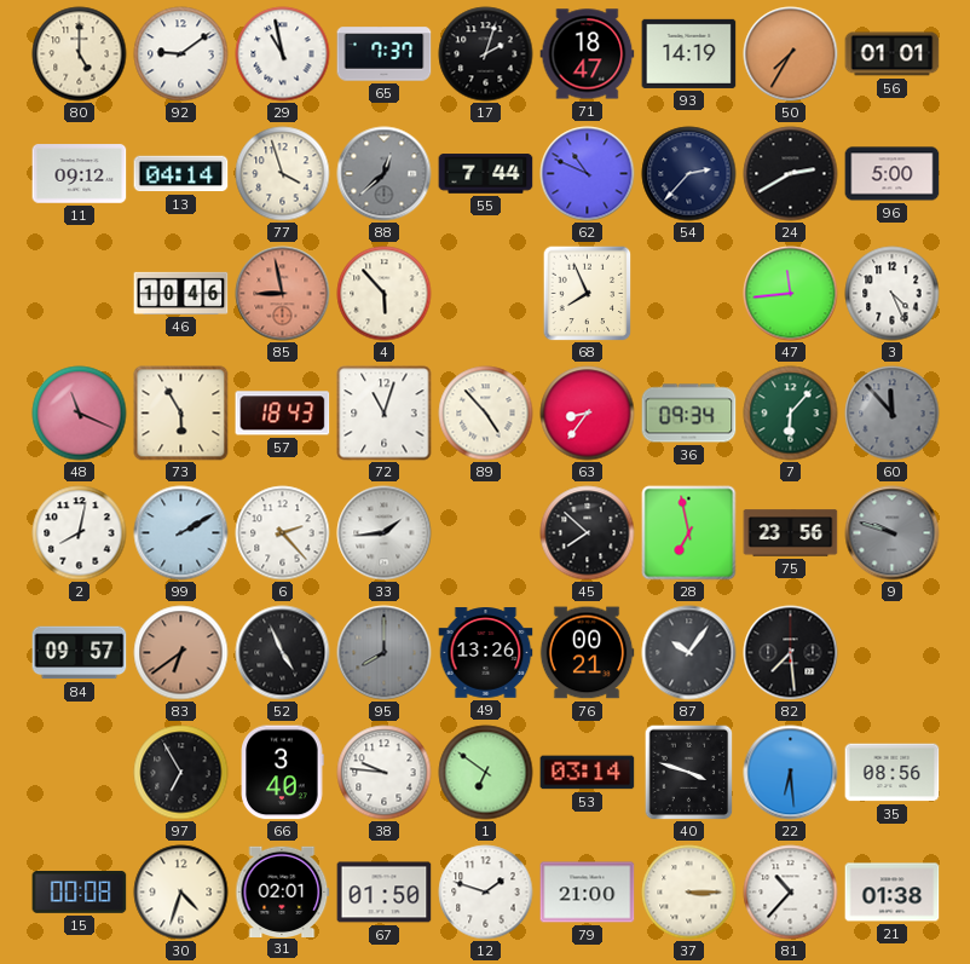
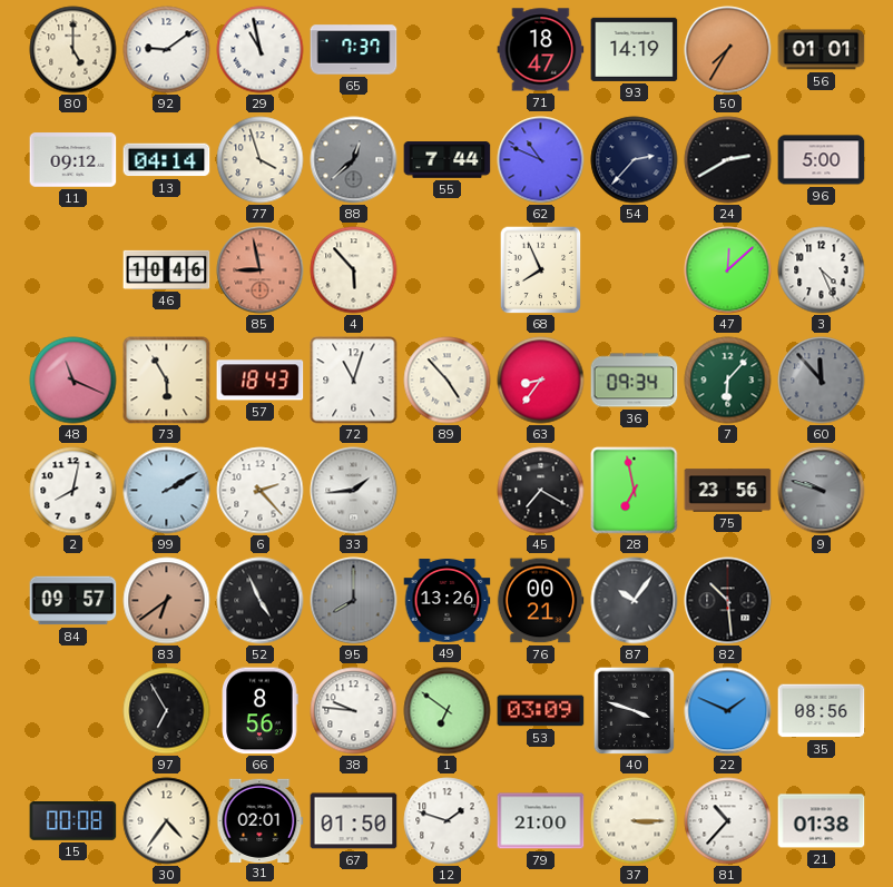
17: 2:03 -> none (486, 54)
47: 11:44 -> 12:08 (728, 270)
45: 7:52 -> 7:20 (541, 491)
82: 7:29 -> 10:29 (728, 601)
66: 3:40 -> 8:56 (259, 711)
53: 03:14 -> 03:09 (541, 711)
22: 6:29 -> 1:49 (728, 711)
30: 4:33 -> 4:36 (167, 821)
